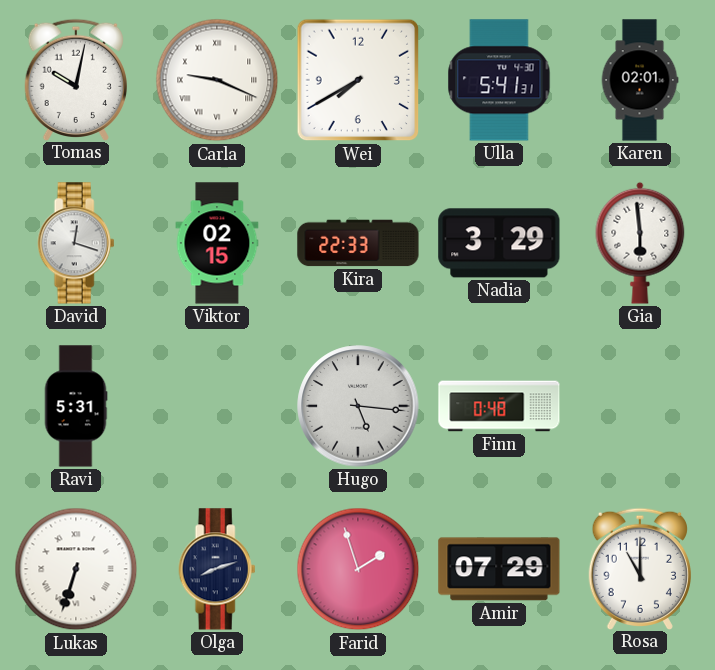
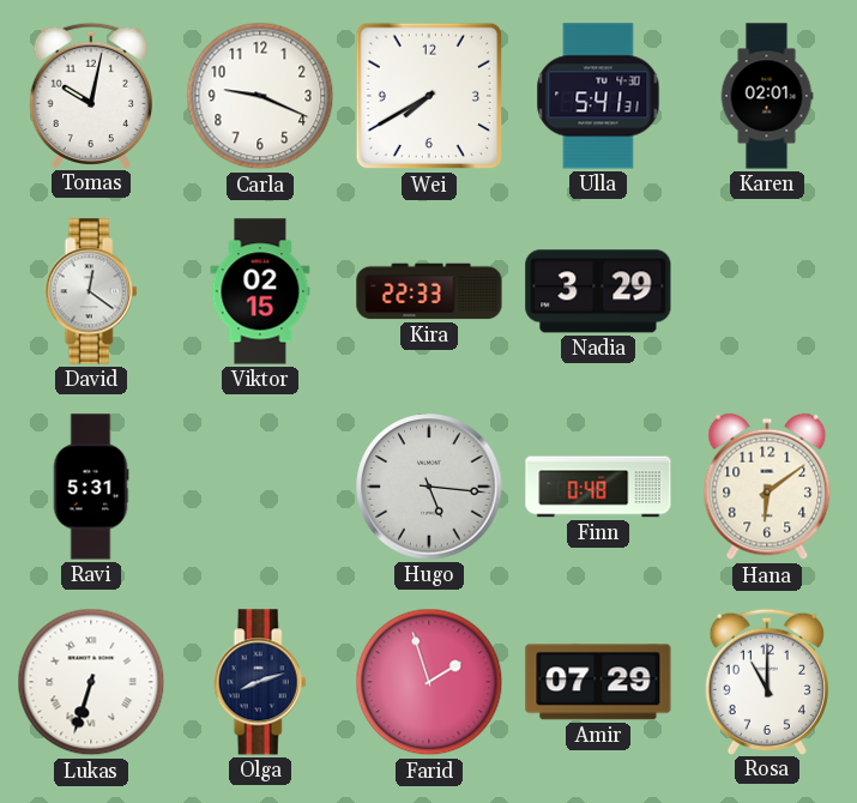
Carla numerals: Roman -> Arabic (260, 96)
David: 12:18 -> 12:21 (91, 291)
Gia: 5:59 -> none (640, 243)
Hana: none -> 6:09 (767, 487)
